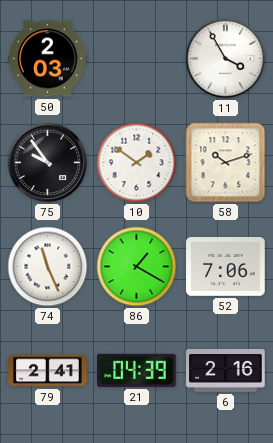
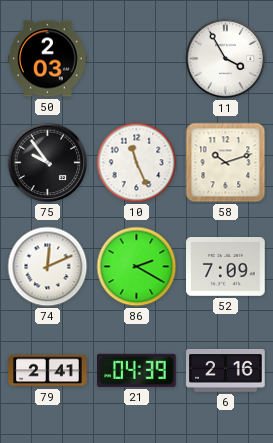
10: 1:51 -> 11:26 (137, 163)
74: 11:26 -> 12:11 (48, 267)
86: 1:20 -> 2:20 (137, 267)
52: 7:06 -> 7:09 (226, 267)
